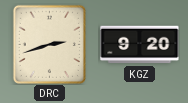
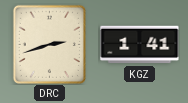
KGZ: 9:20 -> 1:41 (140, 45)
